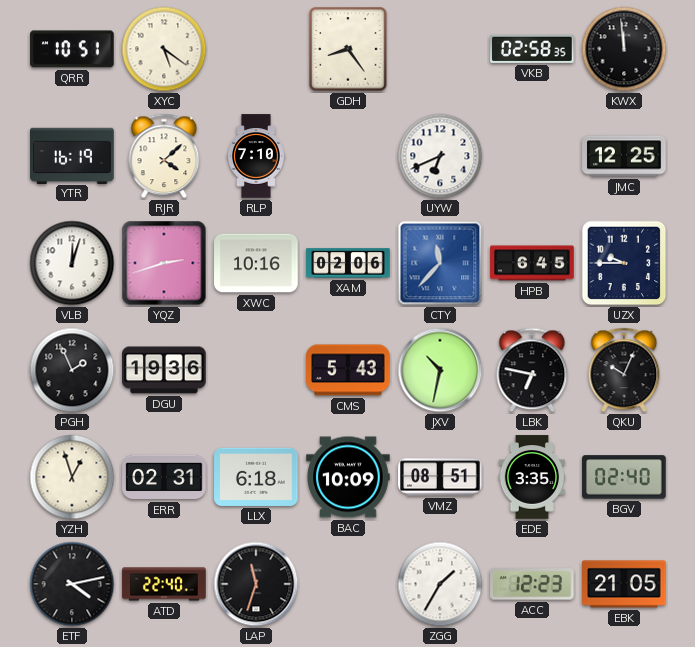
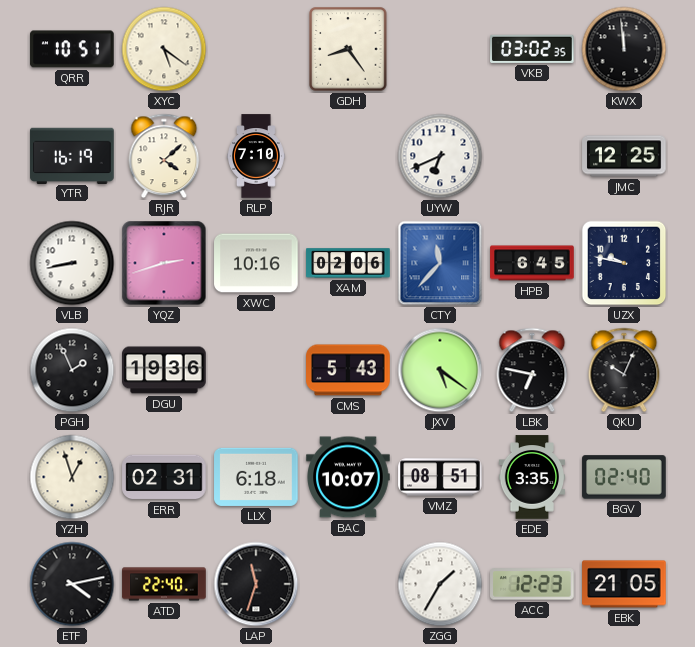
VKB: 02:58 -> 03:02 (532, 49)
VLB: 12:03 -> 8:43 (72, 263)
UZX: 9:45 -> 9:47 (624, 263)
JXV: 10:32 -> 5:21 (440, 370)
BAC: 10:09 -> 10:07 (348, 477)
